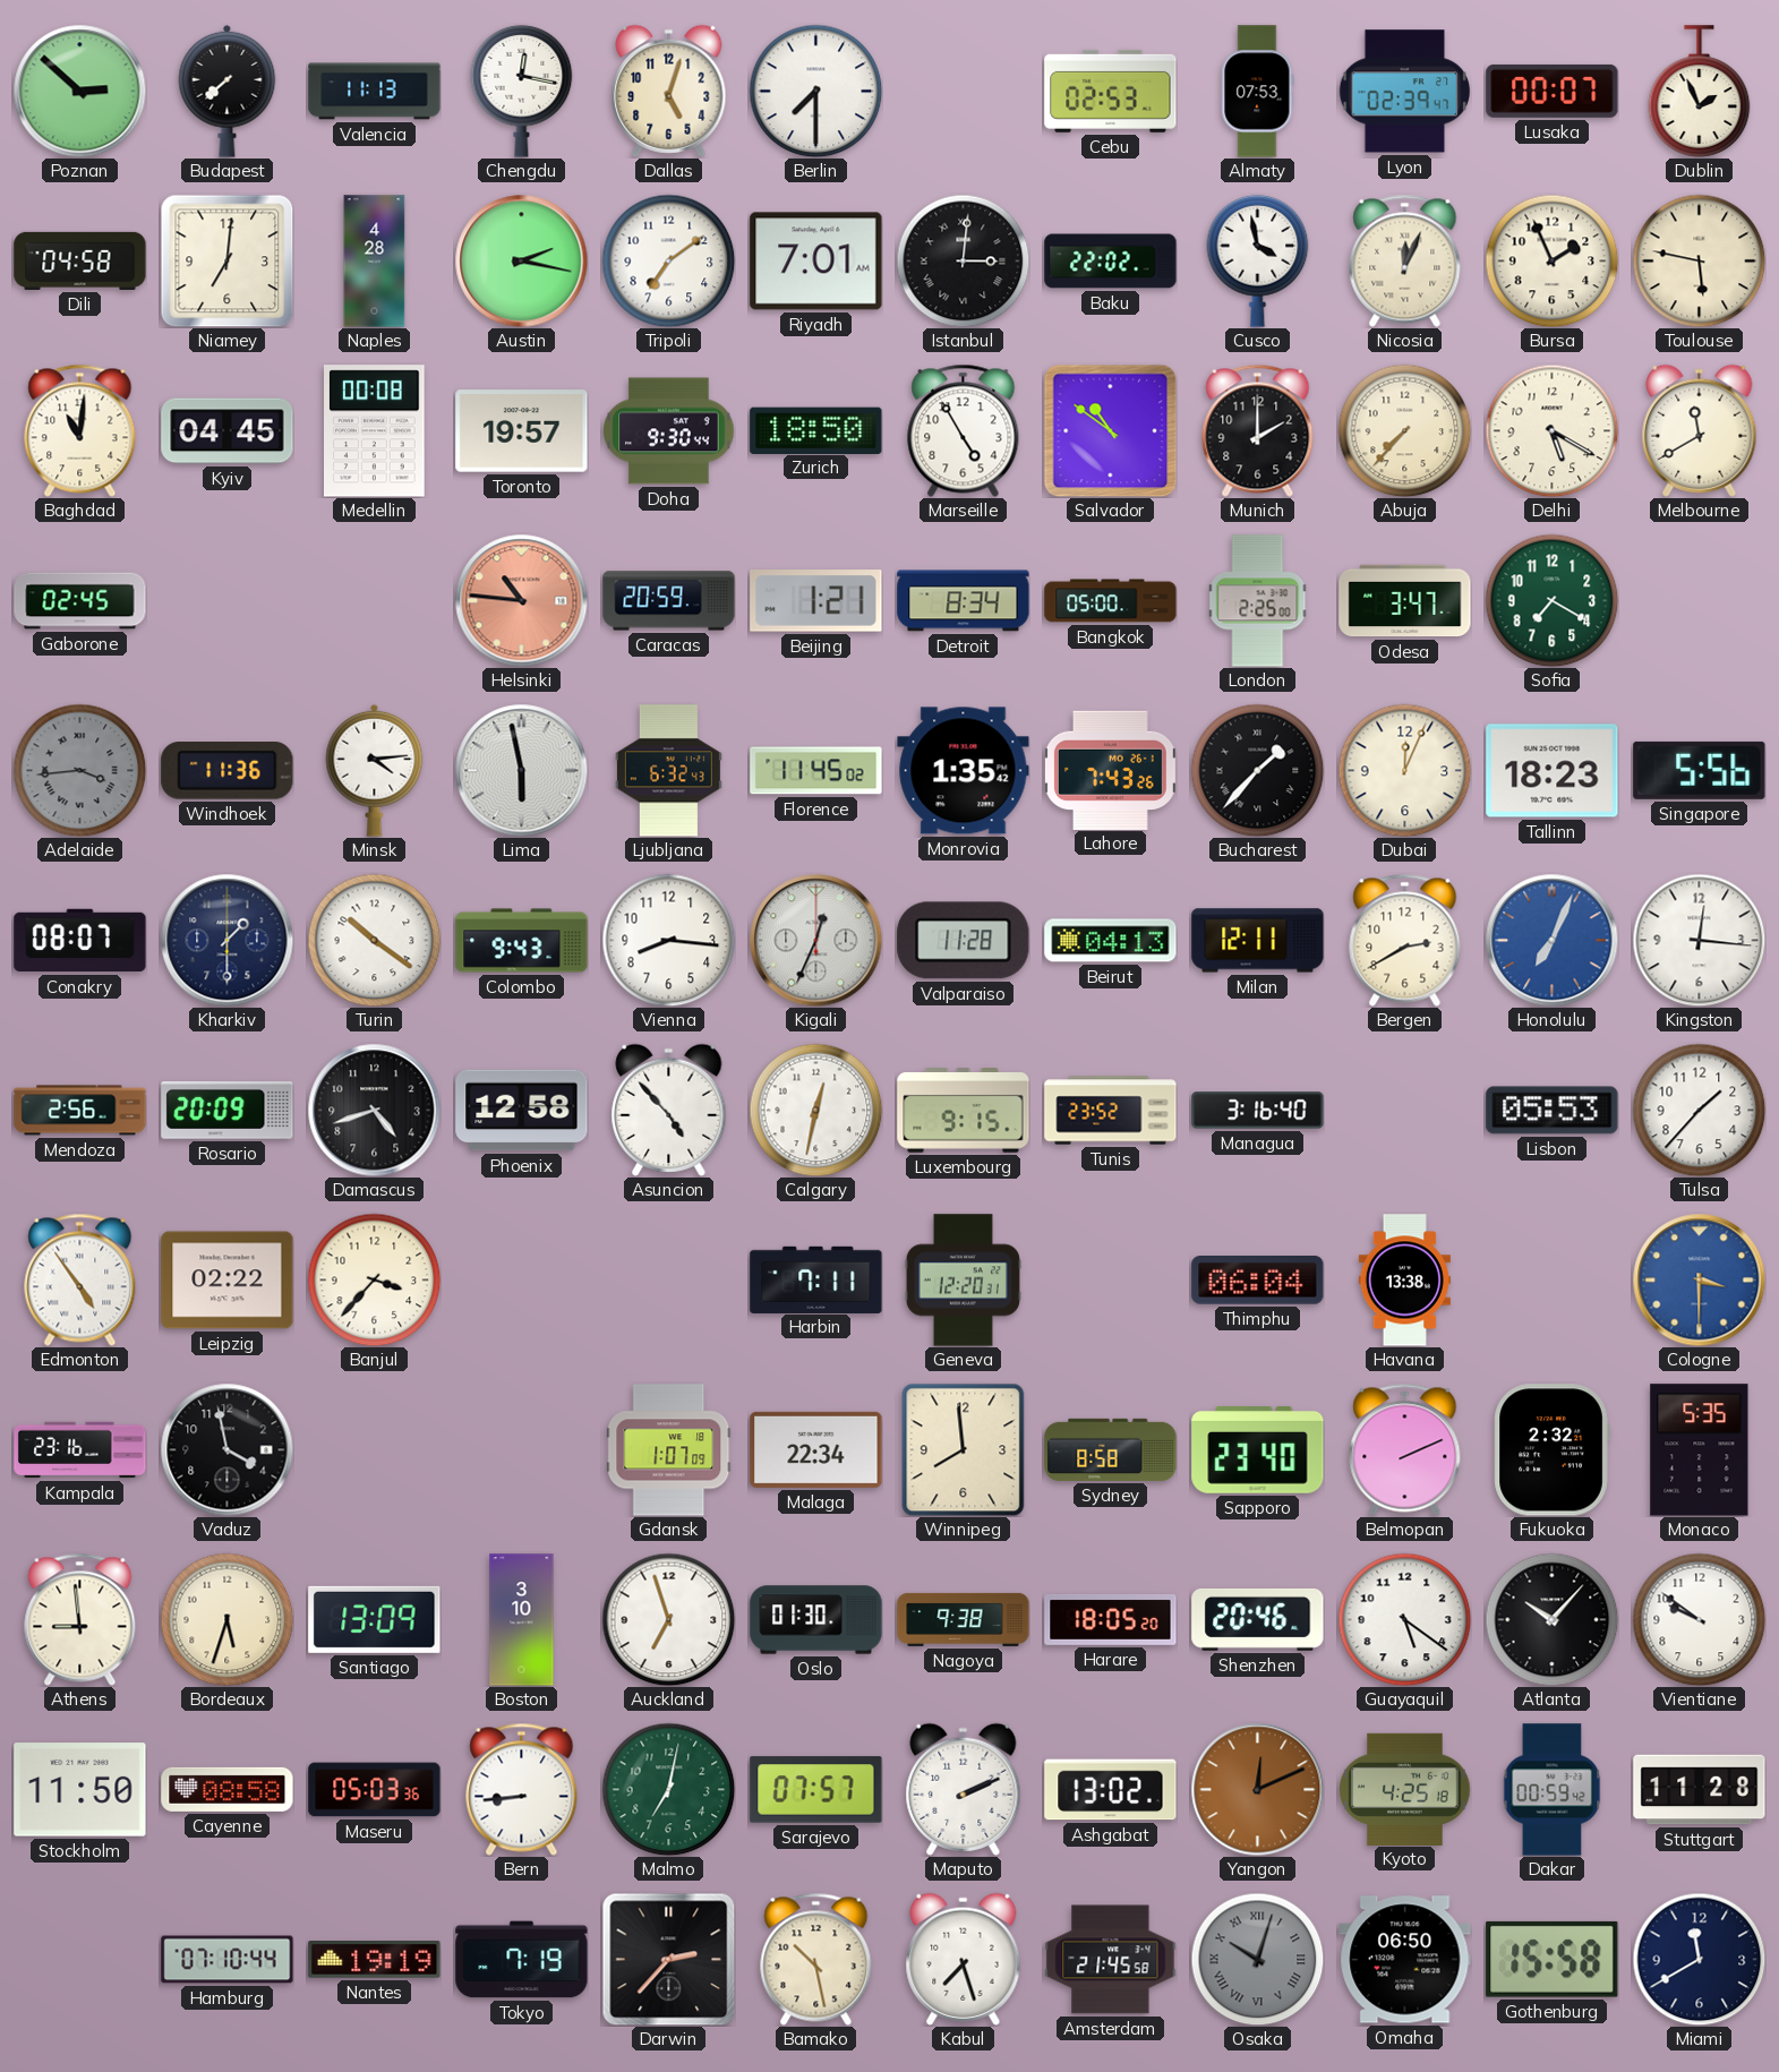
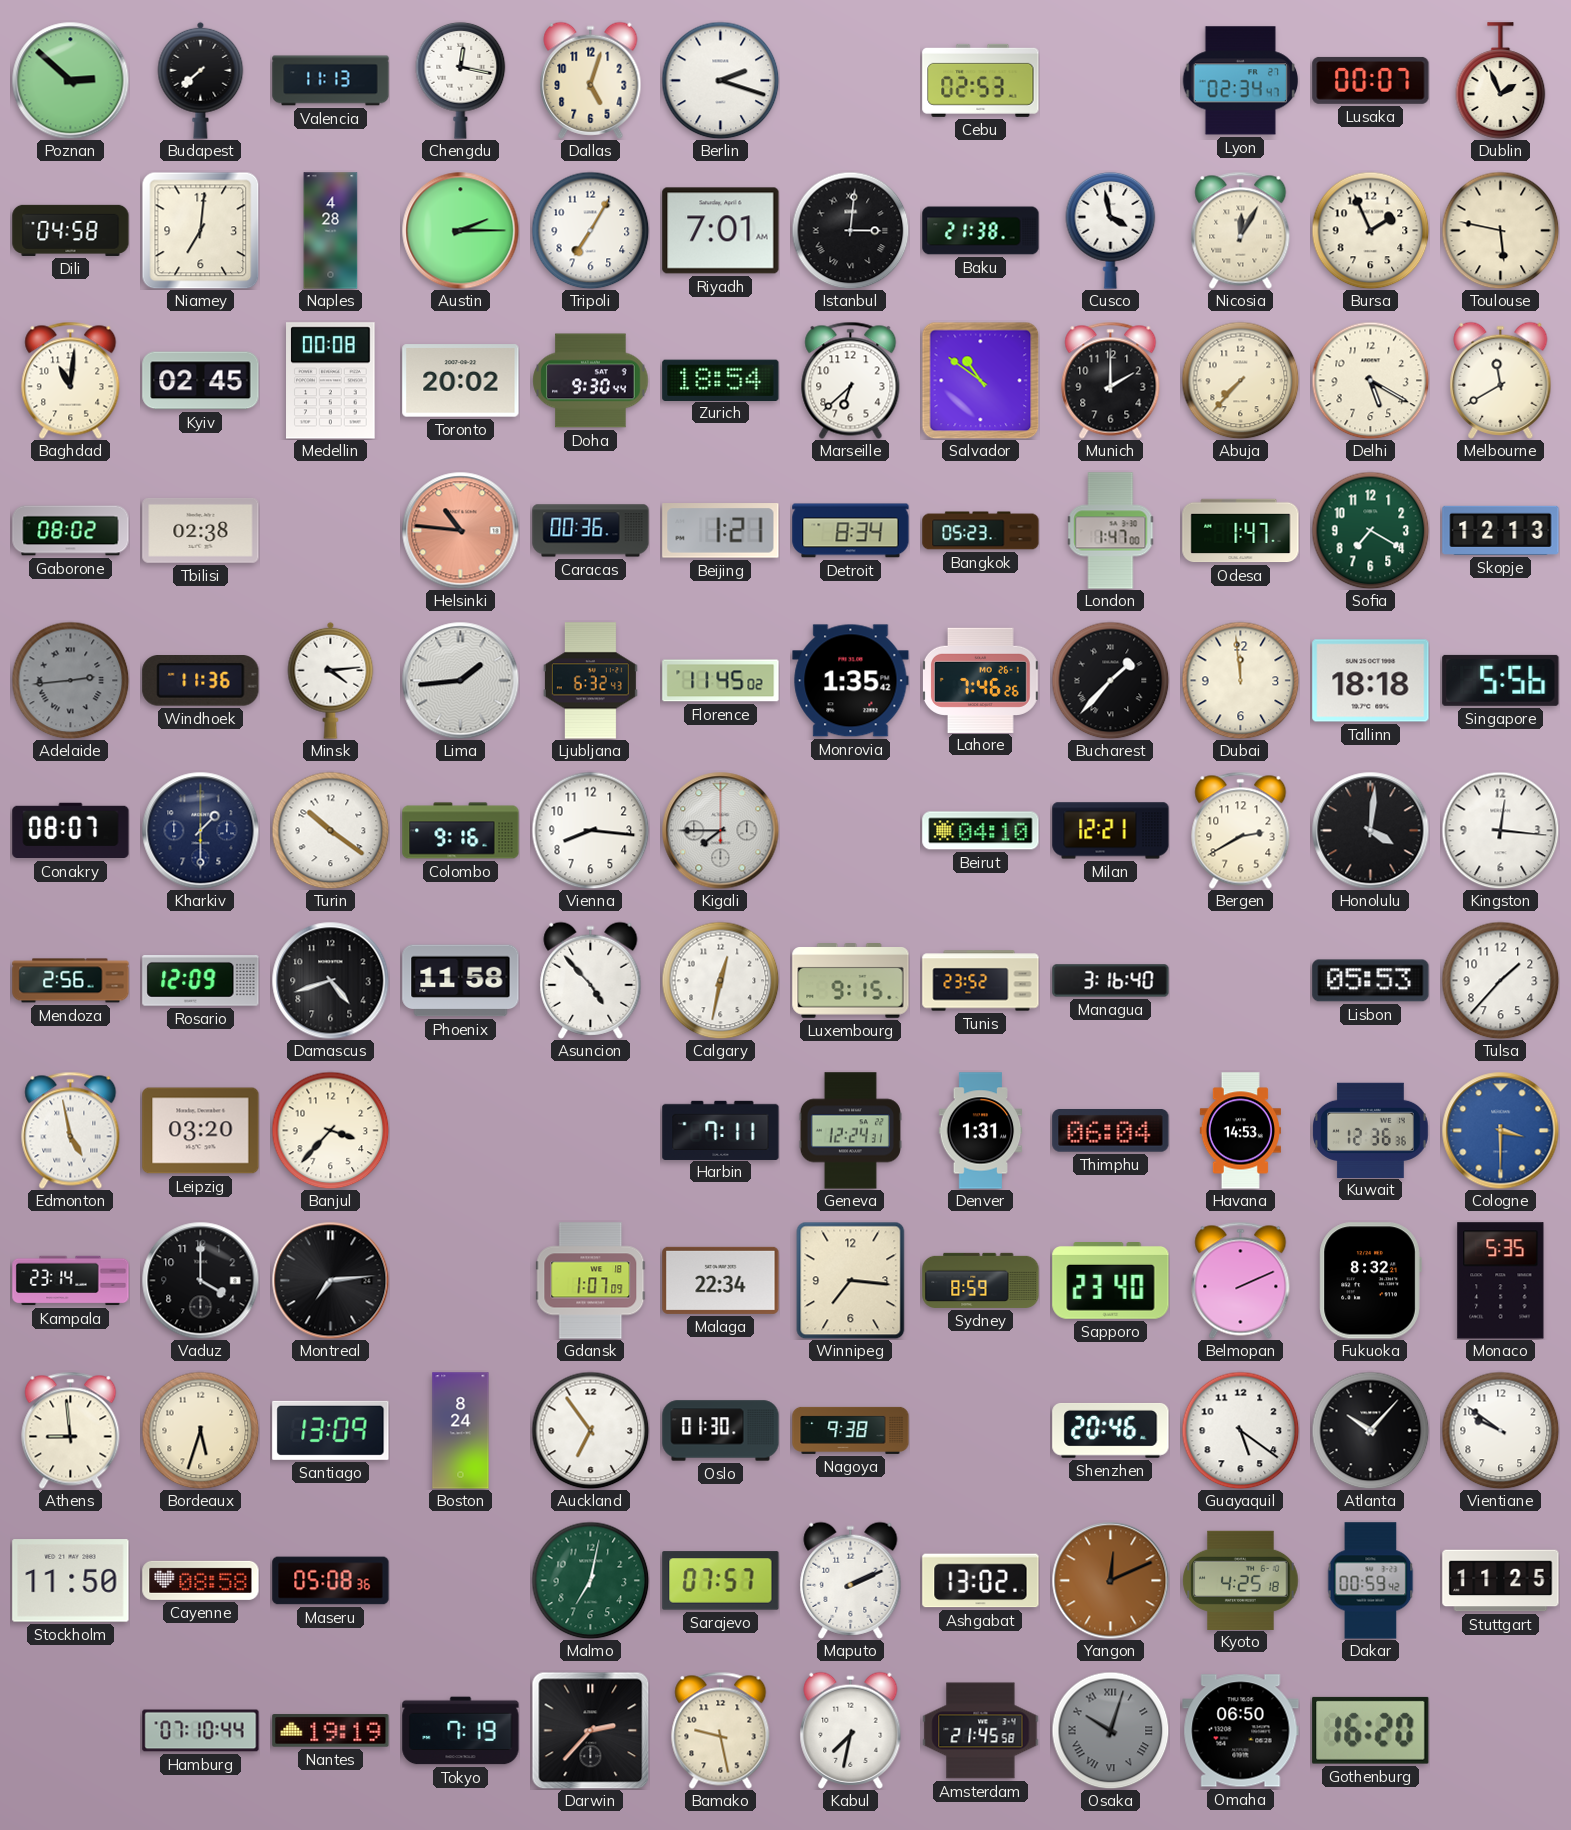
Berlin: 7:30 -> 2:18 (720, 80)
Almaty: 07:53 -> none (1258, 92)
Lyon: 02:39 -> 02:34 (1240, 81)
Austin: 2:17 -> 2:15 (460, 230)
Tripoli: 7:09 -> 7:05 (590, 230)
Baku: 22:02 -> 21:38 (981, 231)
Nicosia: 12:04 -> 12:05 (1241, 230)
Kyiv: 04:45 -> 02:45 (201, 381)
Toronto: 19:57 -> 20:02 (461, 381)
Zurich: 18:50 -> 18:54 (721, 380)
Marseille: 4:55 -> 6:38 (851, 380)
Gaborone: 02:45 -> 08:02 (71, 531)
Tbilisi: none -> 02:38 (201, 530)
Caracas: 20:59 -> 00:36 (591, 531)
Bangkok: 05:00 -> 05:23 (981, 531)
London: 2:25 -> 1:47 (1111, 531)
Odesa: 3:47 -> 1:47 (1241, 531)
Skopje: none -> 12:13 (1501, 530)
Adelaide: 3:44 -> 2:44 (70, 680)
Lima: 5:58 -> 1:44 (460, 680)
Lahore: 7:43 -> 7:46 (980, 680)
Dubai: 12:04 -> 11:59 (1240, 680)
Tallinn: 18:23 -> 18:18 (1371, 681)
Colombo: 9:43 -> 9:16 (461, 831)
Kigali: 12:34 -> 7:45 (720, 830)
Valparaiso: 11:28 -> none (964, 941)
Beirut: 04:13 -> 04:10 (981, 831)
Milan: 12:11 -> 12:21 (1111, 831)
Honolulu: 7:04 -> 4:01 (1370, 830)
Honolulu dial: blue -> black (1370, 830)
Rosario: 20:09 -> 12:09 (201, 981)
Phoenix: 12:58 -> 11:58 (461, 981)
Edmonton: 4:54 -> 4:58 (71, 1130)
Leipzig: 02:22 -> 03:20 (201, 1131)
Geneva: 12:20 -> 12:24 (850, 1131)
Denver: none -> 1:31 (981, 1131)
Havana: 13:38 -> 14:53 (1240, 1131)
Kuwait: none -> 12:36 (1371, 1130)
Kampala: 23:16 -> 23:14 (71, 1281)
Vaduz: 3:58 -> 4:00 (200, 1280)
Montreal: none -> 7:14 (330, 1280)
Winnipeg: 7:59 -> 7:16 (851, 1280)
Sydney: 8:58 -> 8:59 (981, 1280)
Fukuoka: 2:32 -> 8:32 (1370, 1281)
Boston: 3:10 -> 8:24 (461, 1431)
Auckland: 6:57 -> 6:54 (590, 1430)
Harare: 18:05 -> none (1111, 1620)
Maseru: 05:03 -> 05:08 (331, 1581)
Bern: 8:44 -> none (522, 1789)
Stuttgart: 11:28 -> 11:25 (1501, 1581)
Bamako: 10:28 -> 9:28 (721, 1730)
Kabul: 7:27 -> 7:32 (851, 1730)
Gothenburg: 15:58 -> 16:20 (1371, 1730)
Miami: 11:40 -> none (1699, 1959)
